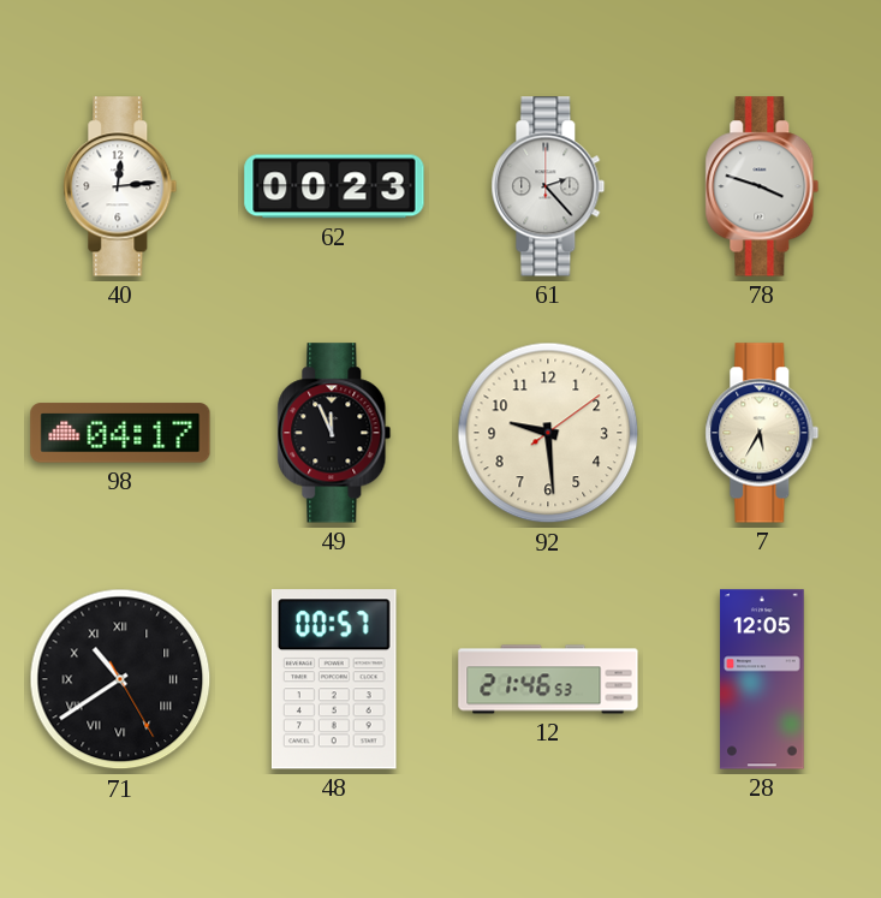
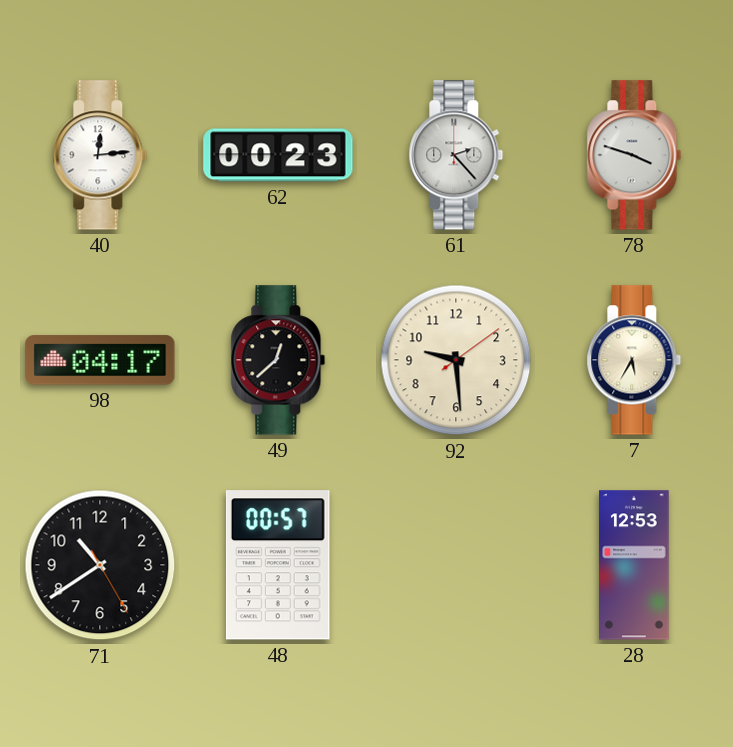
49: 11:56 -> 12:38 (278, 360)
71 numerals: Roman -> Arabic (100, 565)
12: 21:46 -> none (548, 679)
28: 12:05 -> 12:53 (634, 565)
